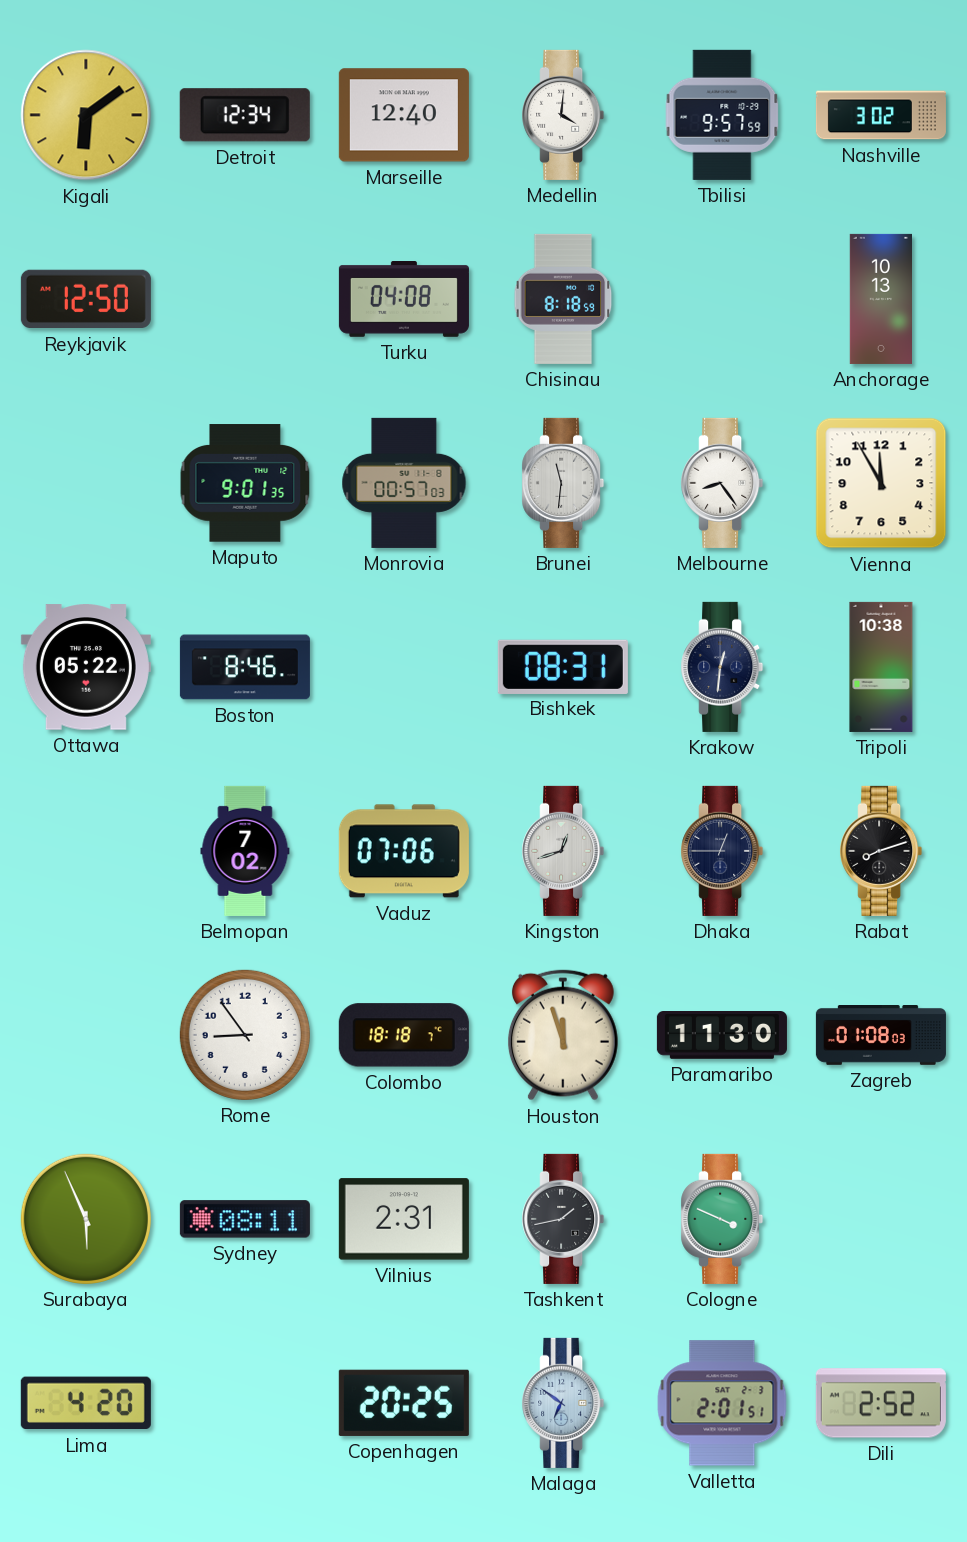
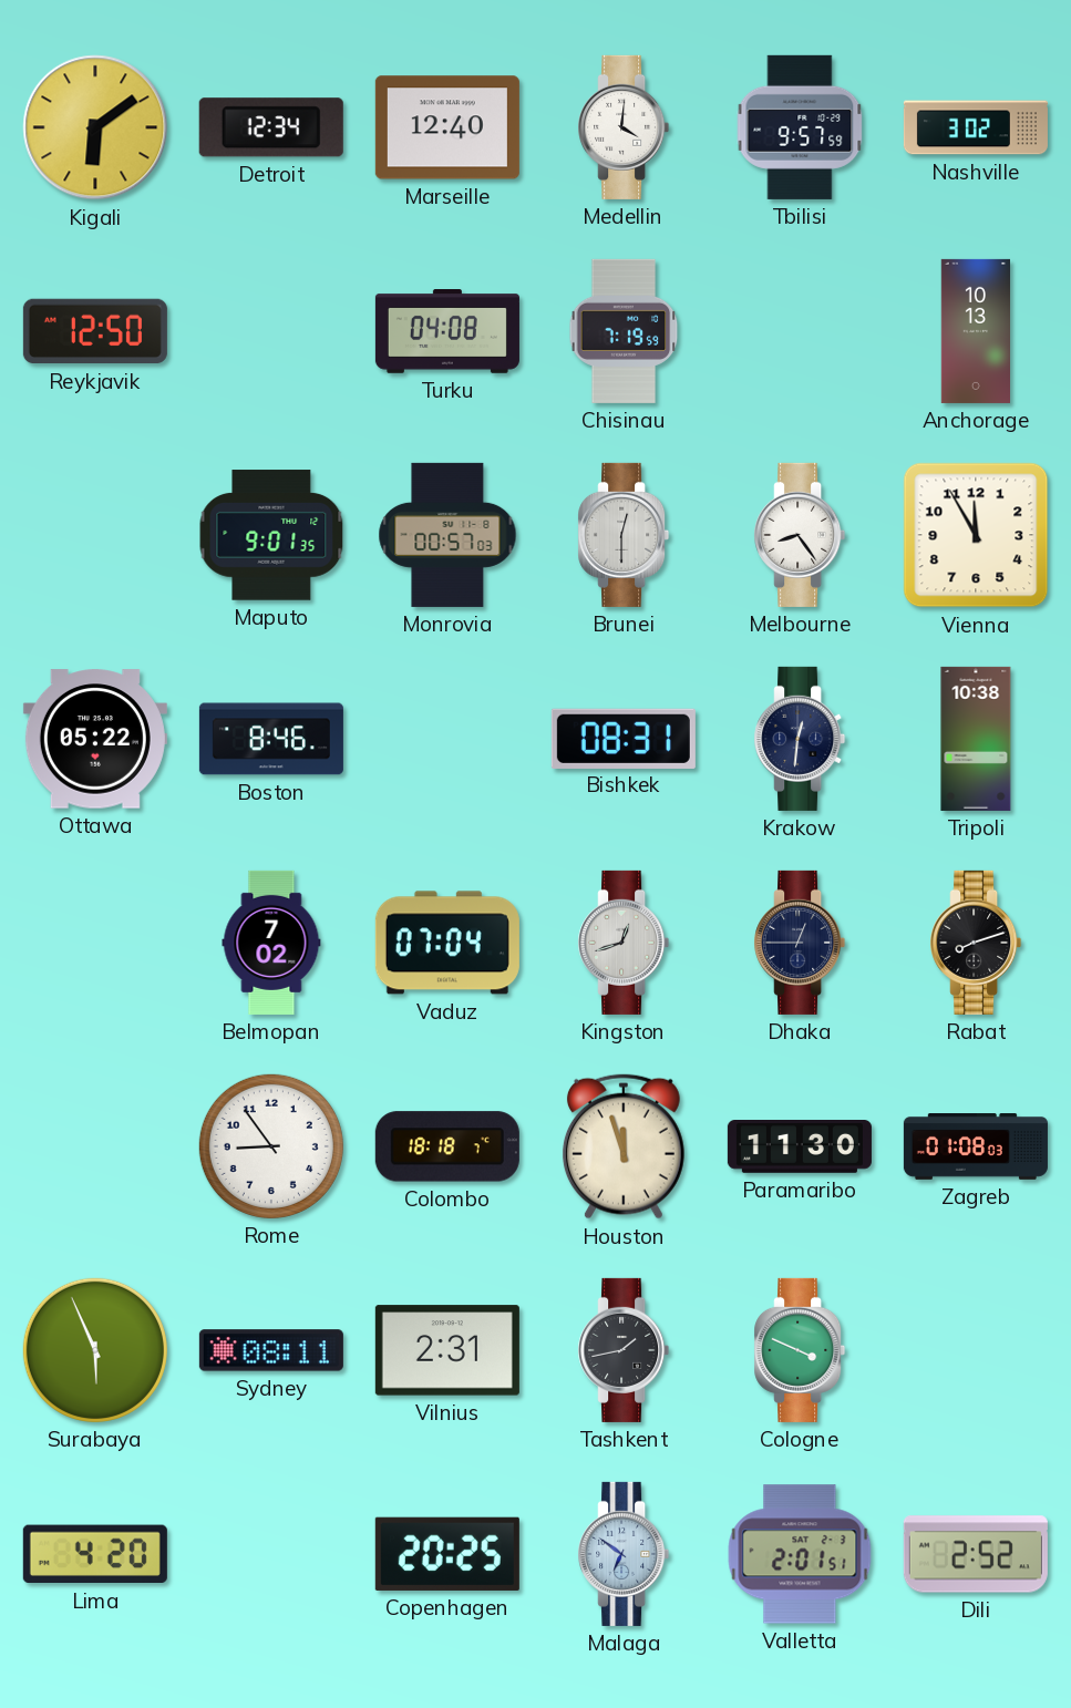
Chisinau: 8:18 -> 7:19 (624, 331)
Brunei: 11:31 -> 12:30 (624, 535)
Vaduz: 07:06 -> 07:04 (447, 943)
